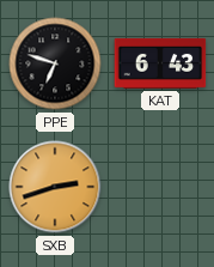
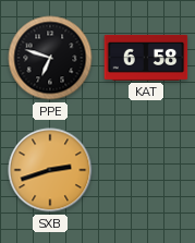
KAT: 6:43 -> 6:58 (146, 58)
